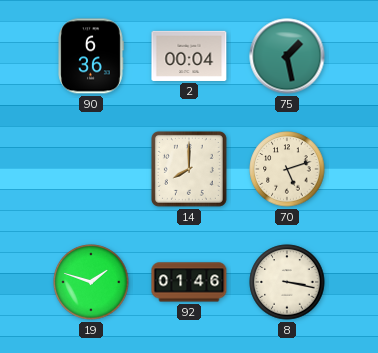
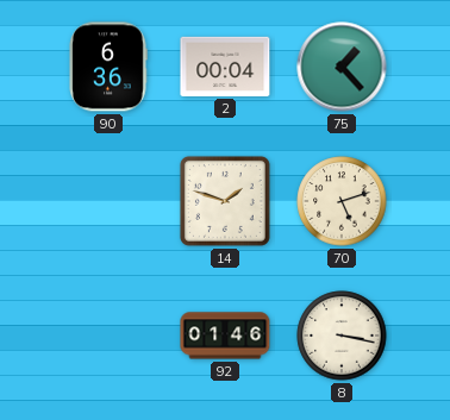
75: 1:28 -> 1:23 (342, 67)
14: 8:00 -> 1:48 (225, 201)
19: 1:48 -> none (91, 282)
